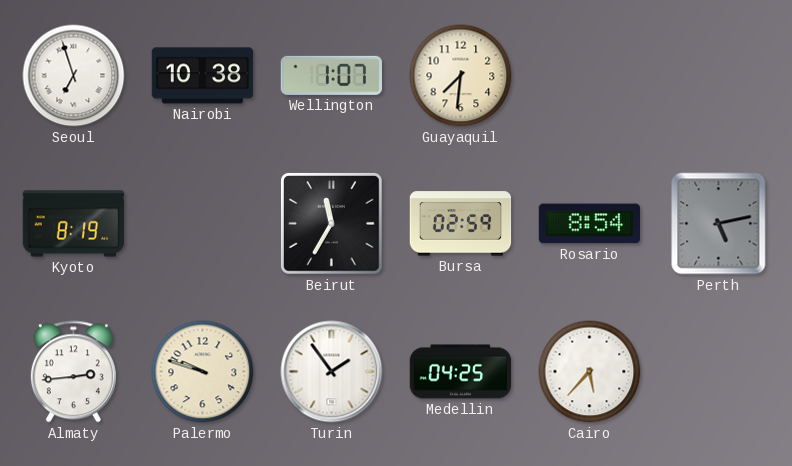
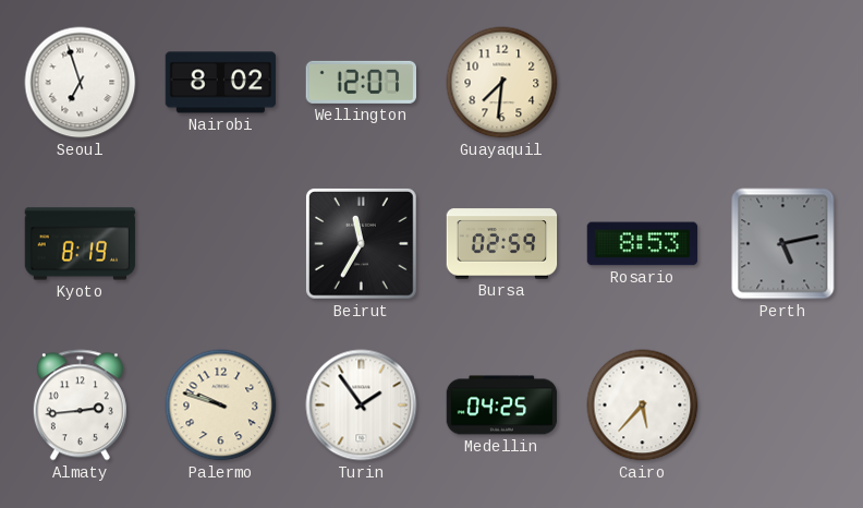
Nairobi: 10:38 -> 8:02 (221, 83)
Wellington: 1:07 -> 12:07 (361, 82)
Rosario: 8:54 -> 8:53 (643, 244)
